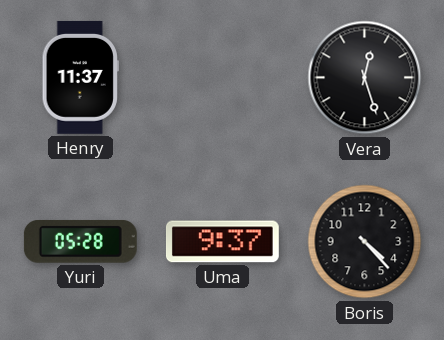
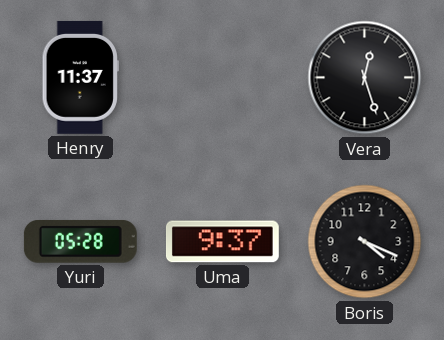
Boris: 4:23 -> 4:19 (365, 242)
